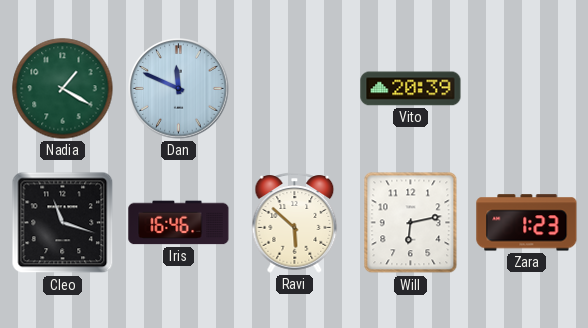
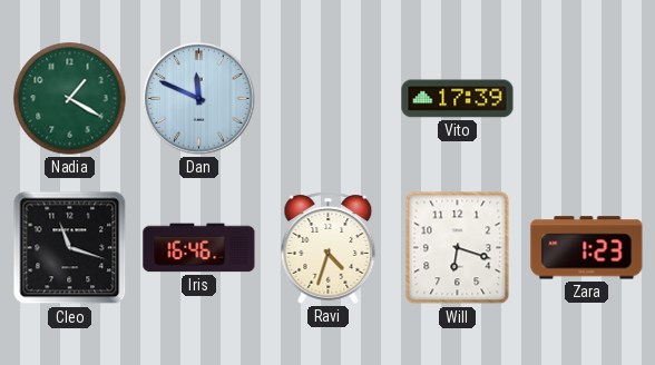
Vito: 20:39 -> 17:39 (458, 99)
Ravi: 5:52 -> 4:33 (329, 248)
Will: 6:13 -> 6:18 (458, 248)
